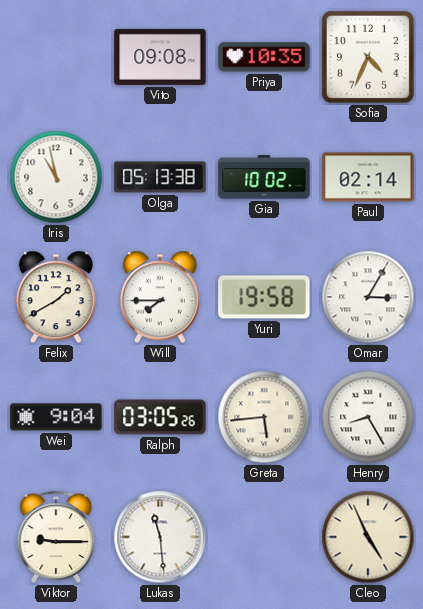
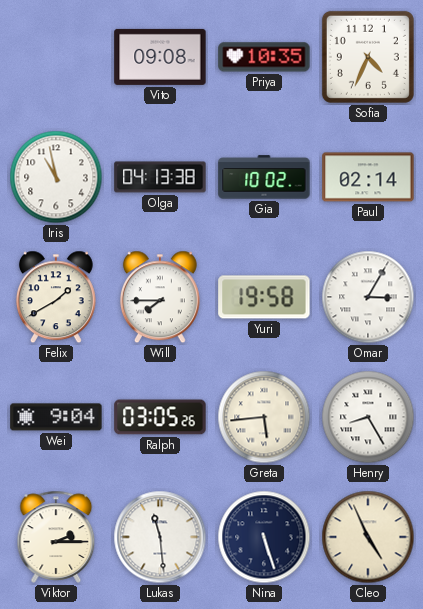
Olga: 05:13 -> 04:13 (160, 177)
Viktor: 9:15 -> 2:15 (56, 537)
Nina: none -> 5:27 (264, 537)
